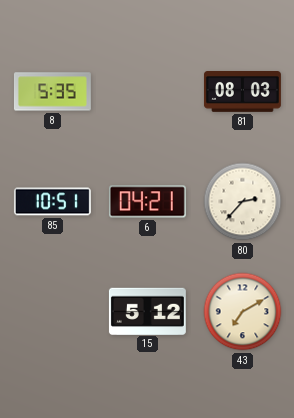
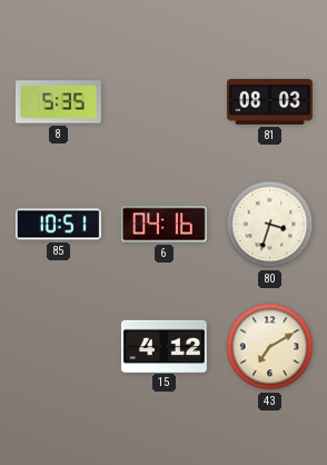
6: 04:21 -> 04:16 (163, 225)
80: 2:37 -> 3:33 (270, 225)
15: 5:12 -> 4:12 (163, 346)
